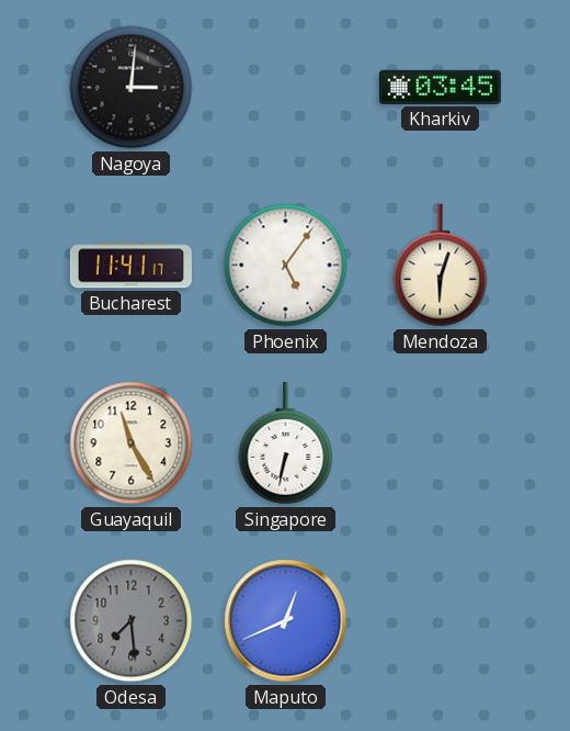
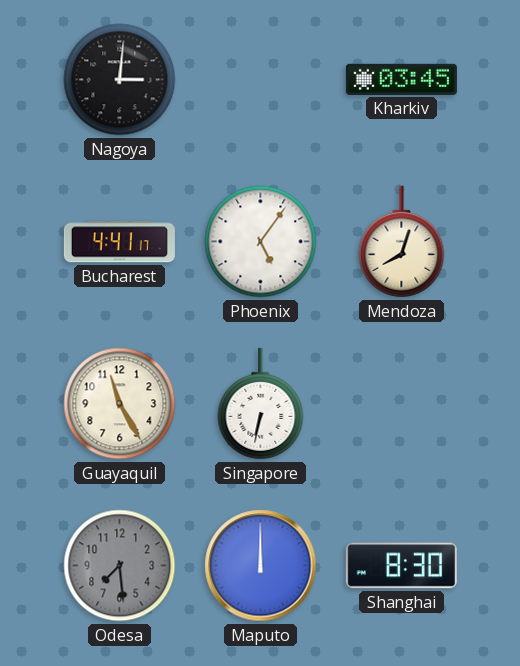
Bucharest: 11:41 -> 4:41 (119, 242)
Mendoza: 6:03 -> 8:03 (402, 242)
Maputo: 12:41 -> 12:00 (261, 566)
Shanghai: none -> 8:30 (401, 566)
